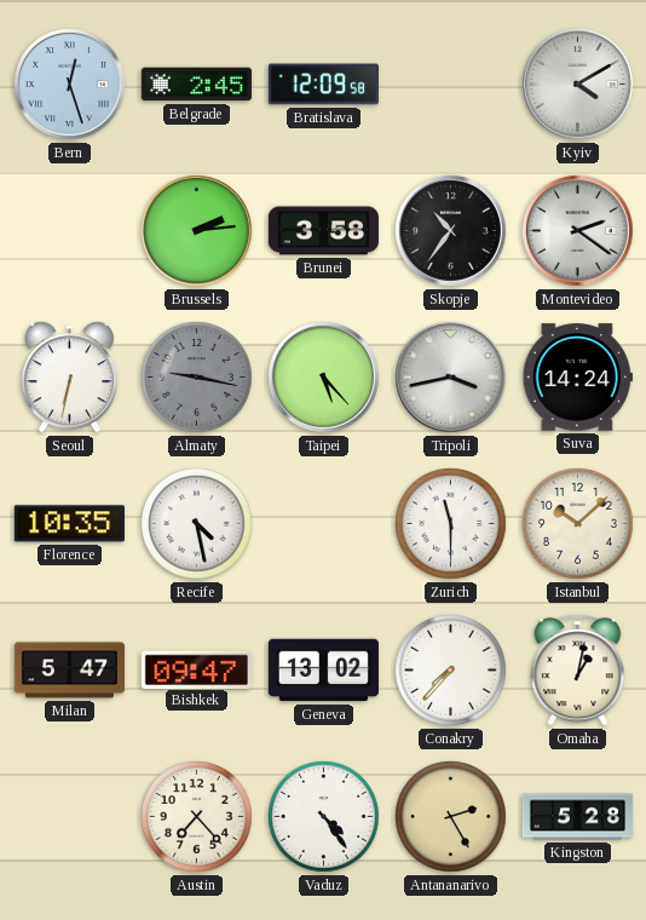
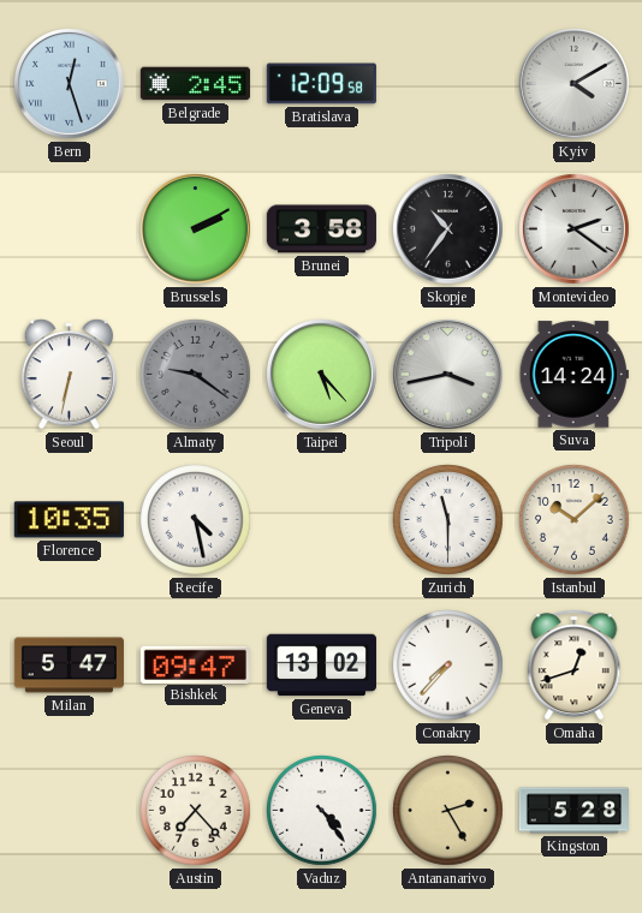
Brussels: 2:14 -> 2:10 (195, 228)
Almaty: 9:17 -> 9:21 (196, 375)
Omaha: 1:02 -> 12:42 (575, 666)
